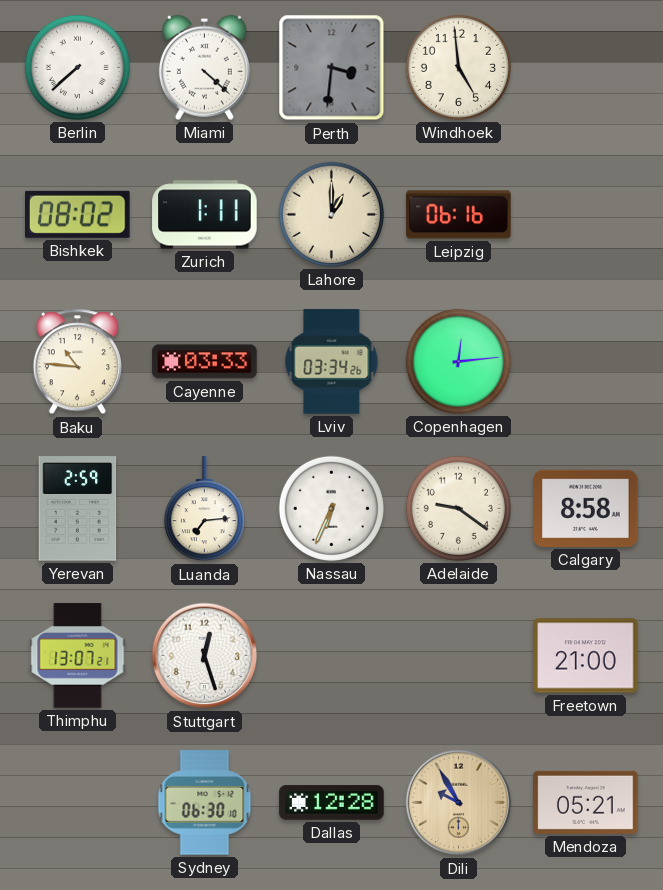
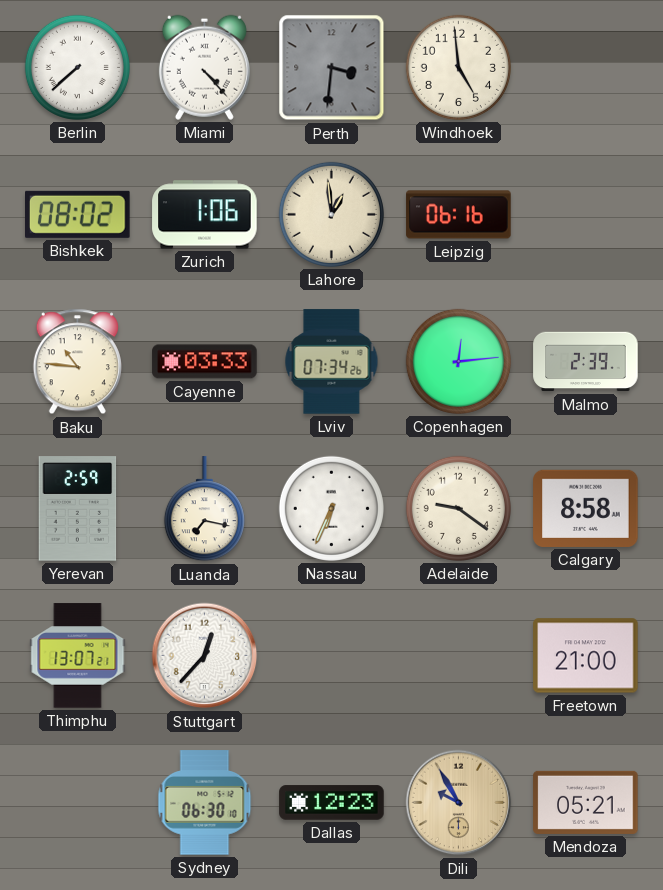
Miami: 4:22 -> 4:23 (204, 67)
Zurich: 1:11 -> 1:06 (205, 215)
Lahore: 1:00 -> 12:59 (331, 214)
Lviv: 03:34 -> 07:34 (332, 362)
Malmo: none -> 2:39 (586, 362)
Luanda: 7:14 -> 7:17 (204, 509)
Stuttgart: 12:27 -> 12:37 (205, 656)
Dallas: 12:28 -> 12:23 (332, 803)
